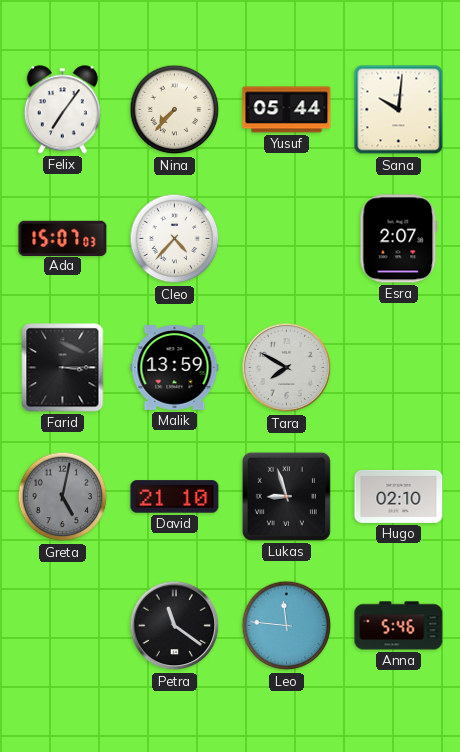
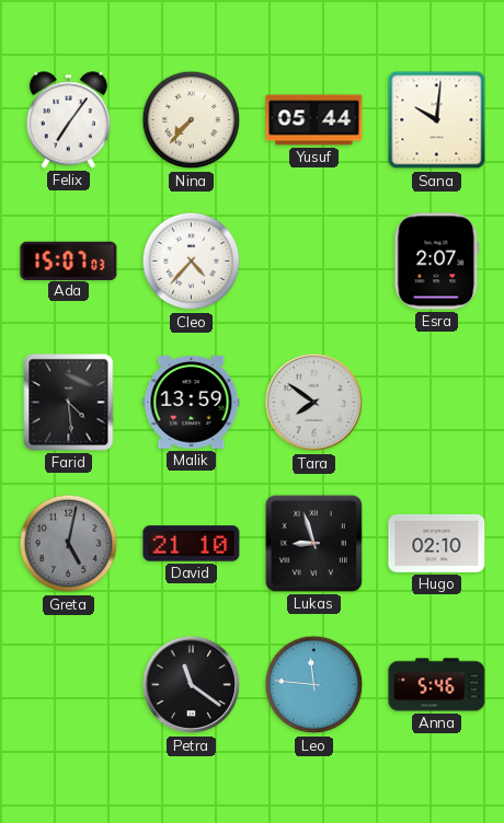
Farid: 3:15 -> 4:29 (69, 403)
Tara: 7:50 -> 7:51 (314, 403)
